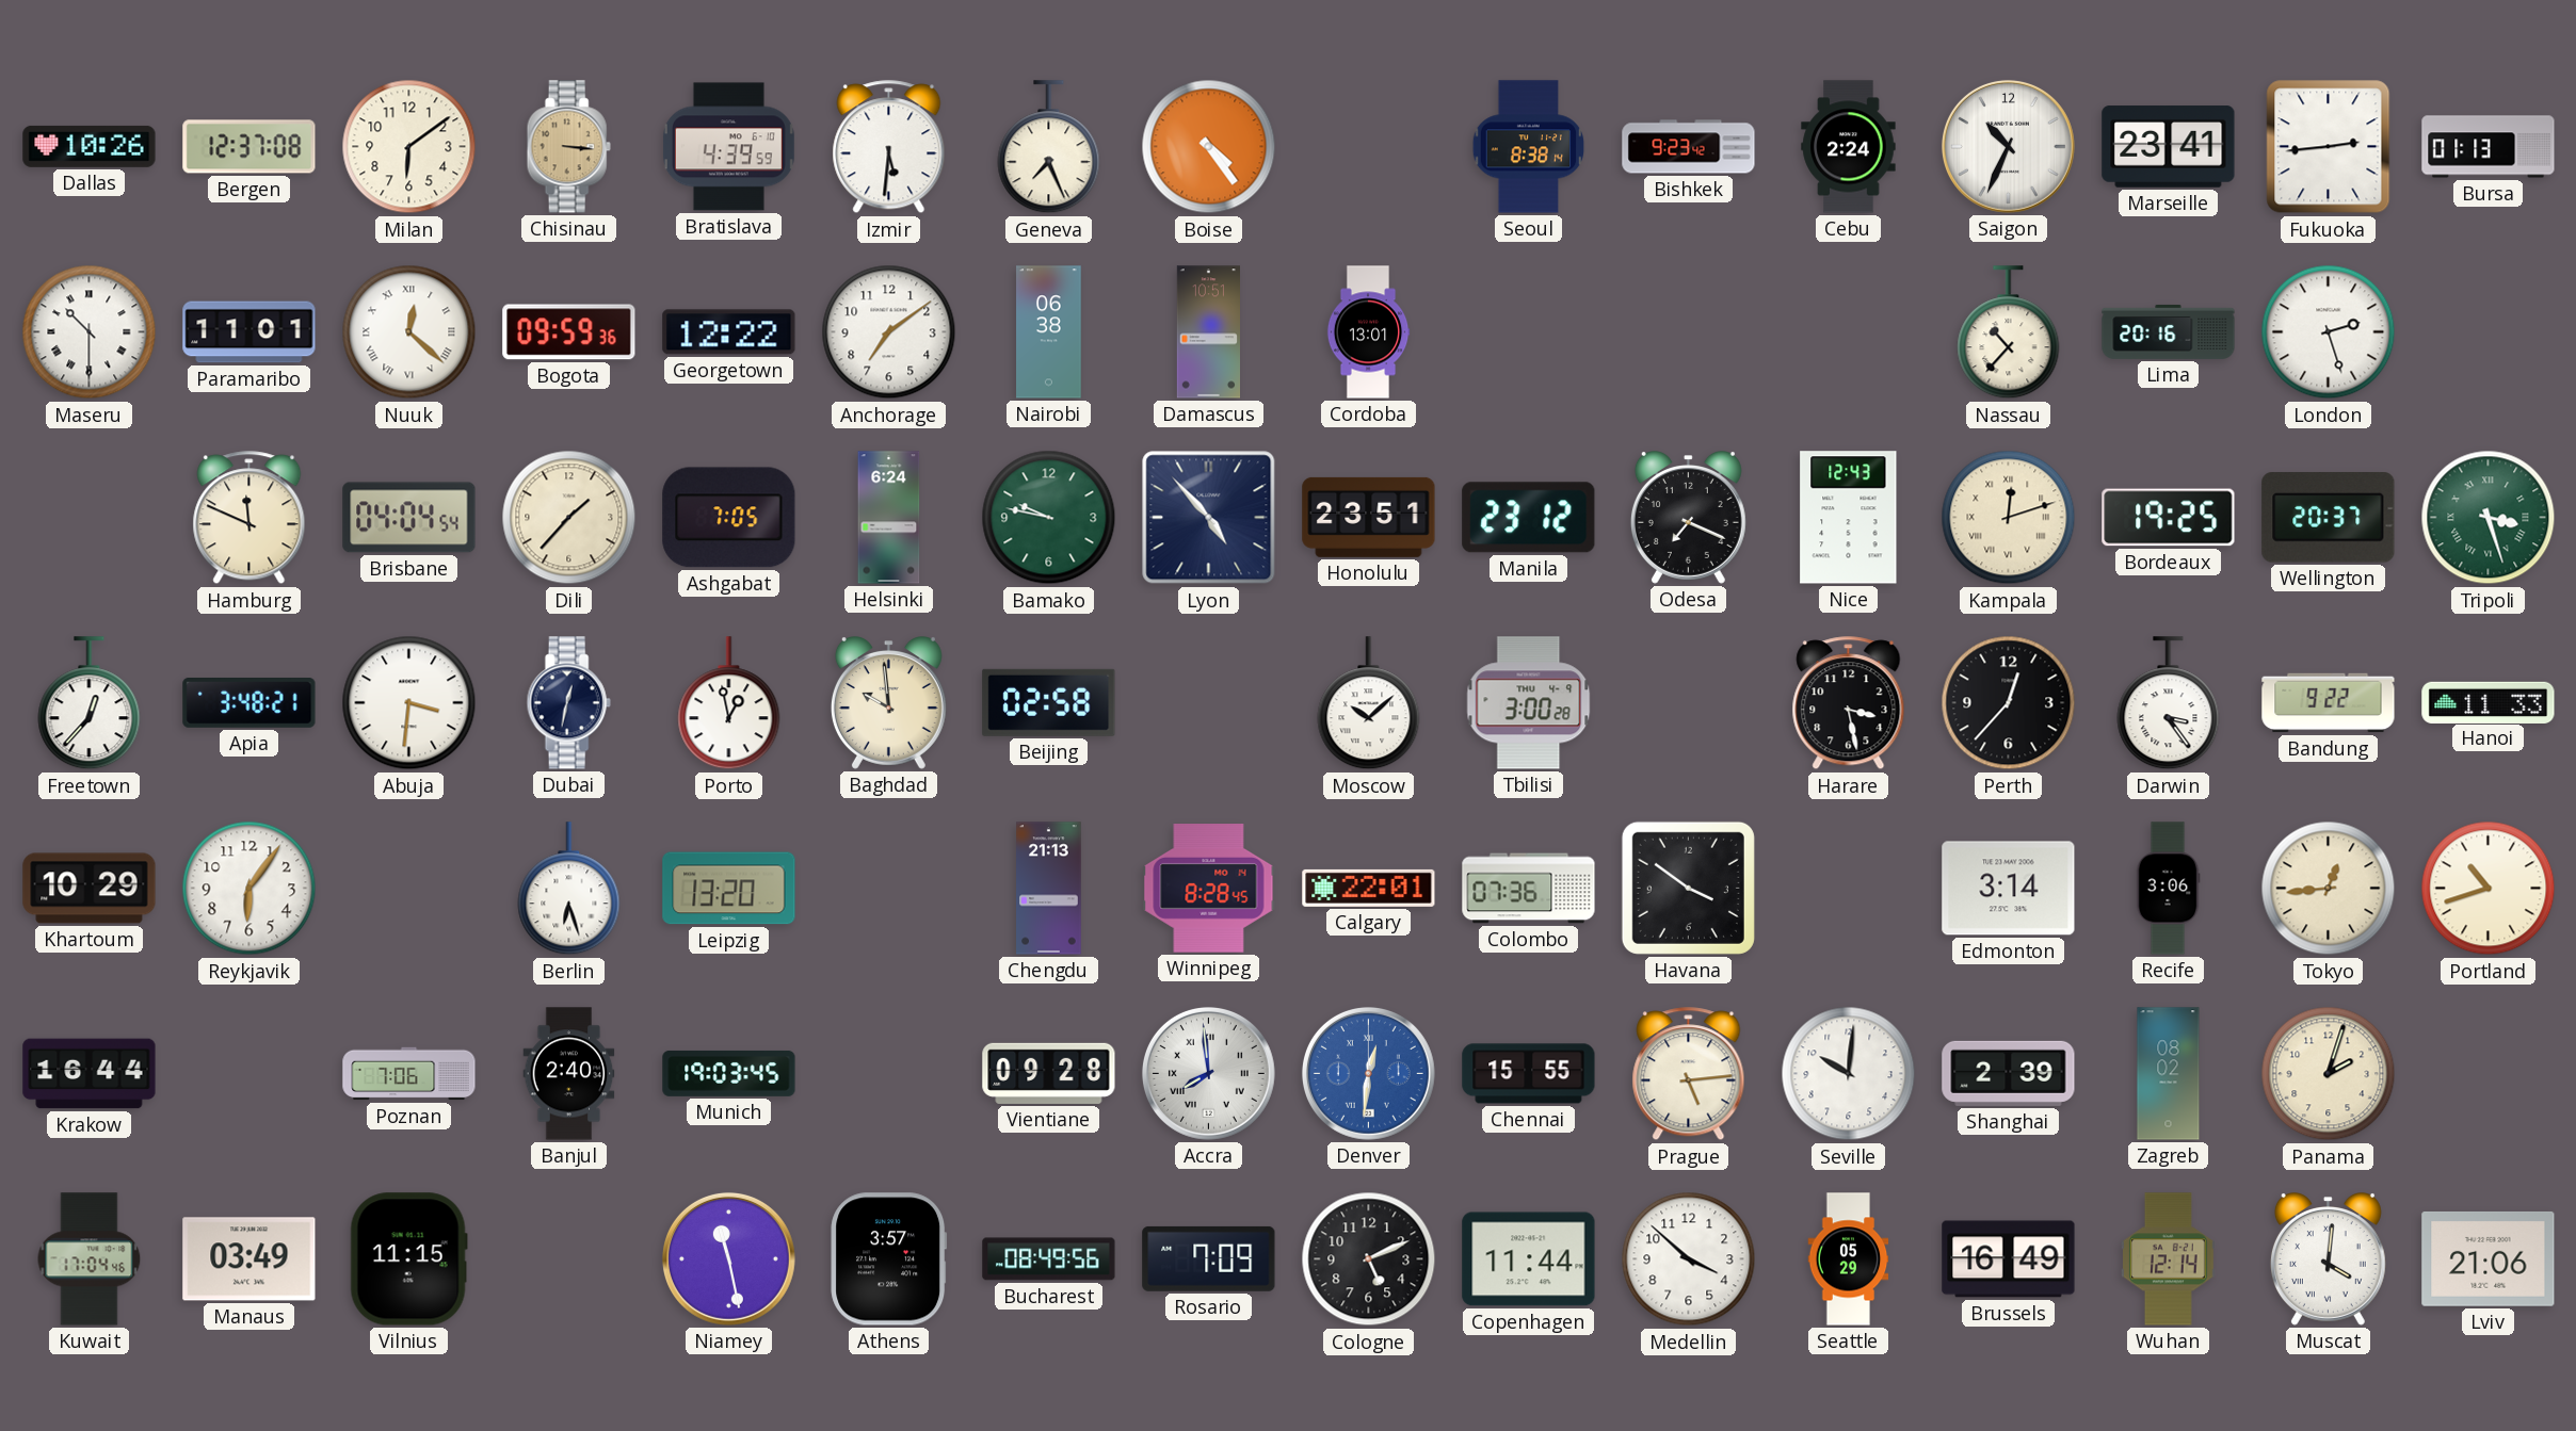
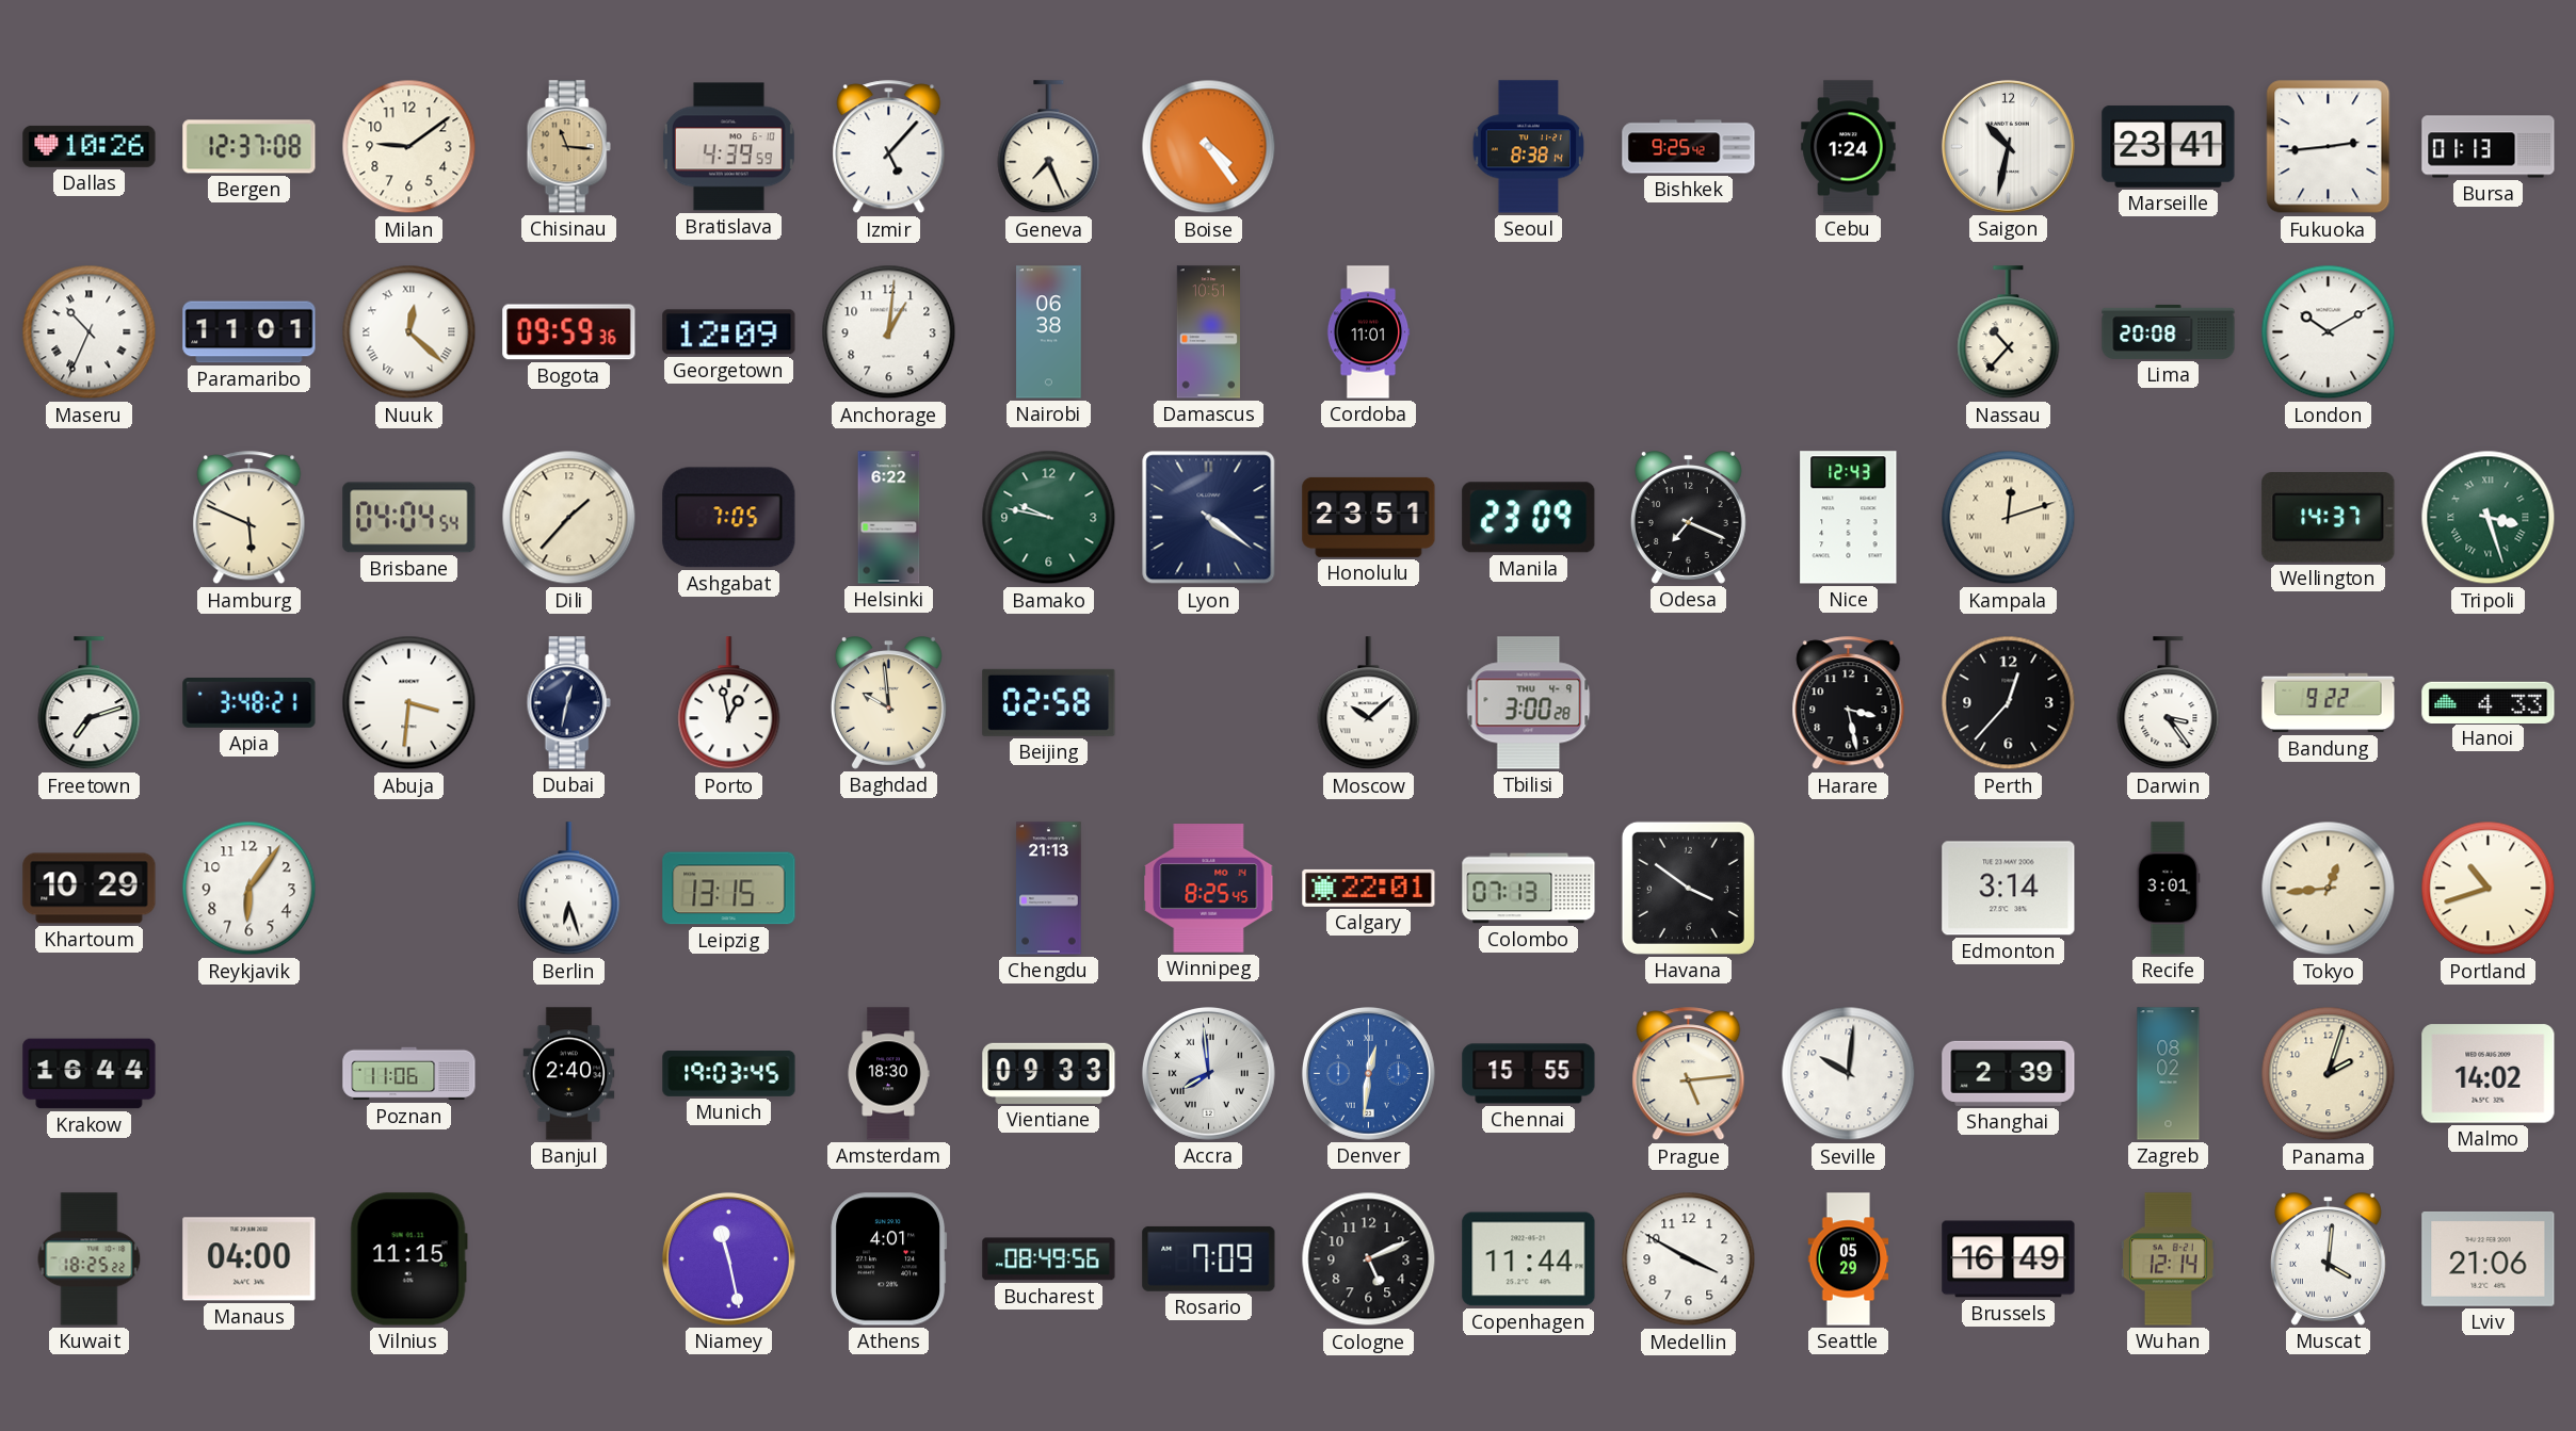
Milan: 6:09 -> 9:09 (409, 147)
Chisinau: 3:16 -> 11:16 (568, 147)
Izmir: 5:31 -> 5:07 (889, 147)
Bishkek: 9:23 -> 9:25 (1689, 147)
Cebu: 2:24 -> 1:24 (1849, 147)
Saigon: 10:34 -> 10:32 (2008, 146)
Maseru: 10:30 -> 10:34 (90, 332)
Georgetown: 12:22 -> 12:09 (729, 332)
Anchorage: 7:09 -> 1:01 (889, 332)
Cordoba: 13:01 -> 11:01 (1368, 332)
Lima: 20:16 -> 20:08 (2169, 331)
London: 2:27 -> 10:10 (2329, 332)
Hamburg: 11:49 -> 5:49 (249, 518)
Helsinki: 6:24 -> 6:22 (889, 518)
Lyon: 4:53 -> 4:21 (1209, 518)
Manila: 23:12 -> 23:09 (1529, 518)
Bordeaux: 19:25 -> none (2169, 518)
Wellington: 20:37 -> 14:37 (2329, 518)
Freetown: 12:37 -> 7:12 (90, 703)
Hanoi: 11:33 -> 4:33 (2489, 702)
Leipzig: 13:20 -> 13:15 (729, 889)
Winnipeg: 8:28 -> 8:25 (1209, 889)
Colombo: 07:36 -> 07:13 (1529, 889)
Recife: 3:06 -> 3:01 (2168, 889)
Poznan: 7:06 -> 11:06 (409, 1074)
Amsterdam: none -> 18:30 (888, 1074)
Vientiane: 09:28 -> 09:33 (1049, 1073)
Malmo: none -> 14:02 (2489, 1074)
Kuwait: 17:04 -> 18:25 (90, 1259)
Manaus: 03:49 -> 04:00 (249, 1259)
Athens: 3:57 -> 4:01 (889, 1259)
Medellin: 3:52 -> 3:50 (1689, 1259)
